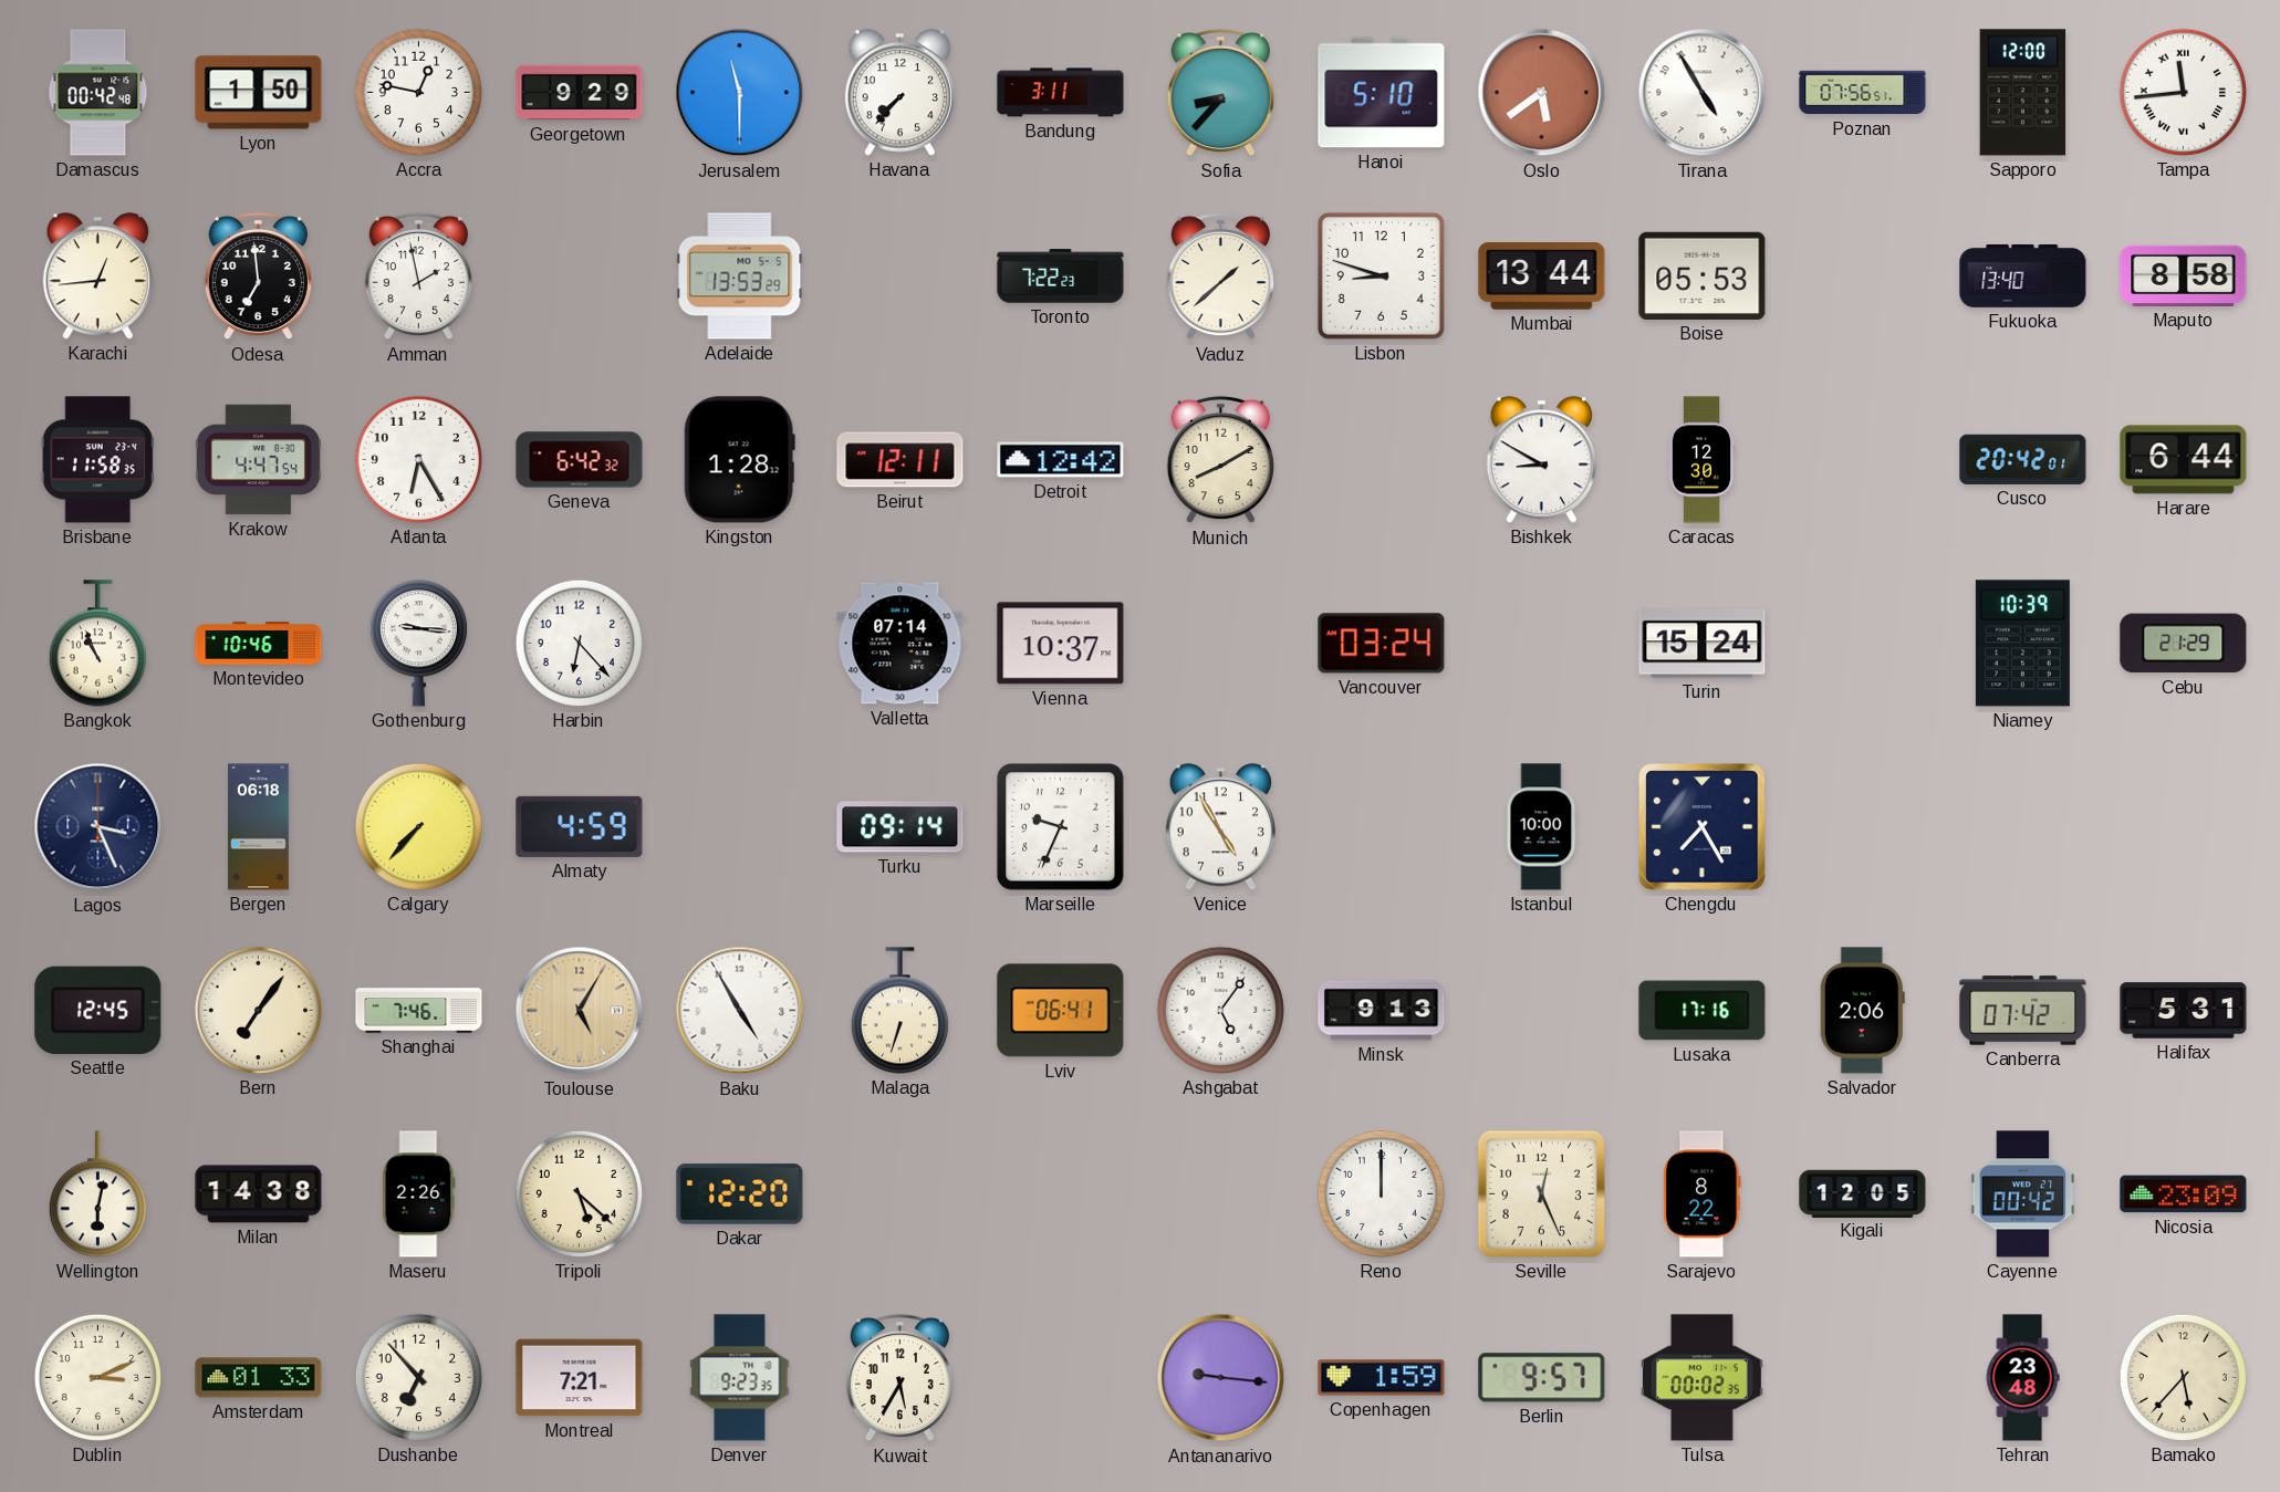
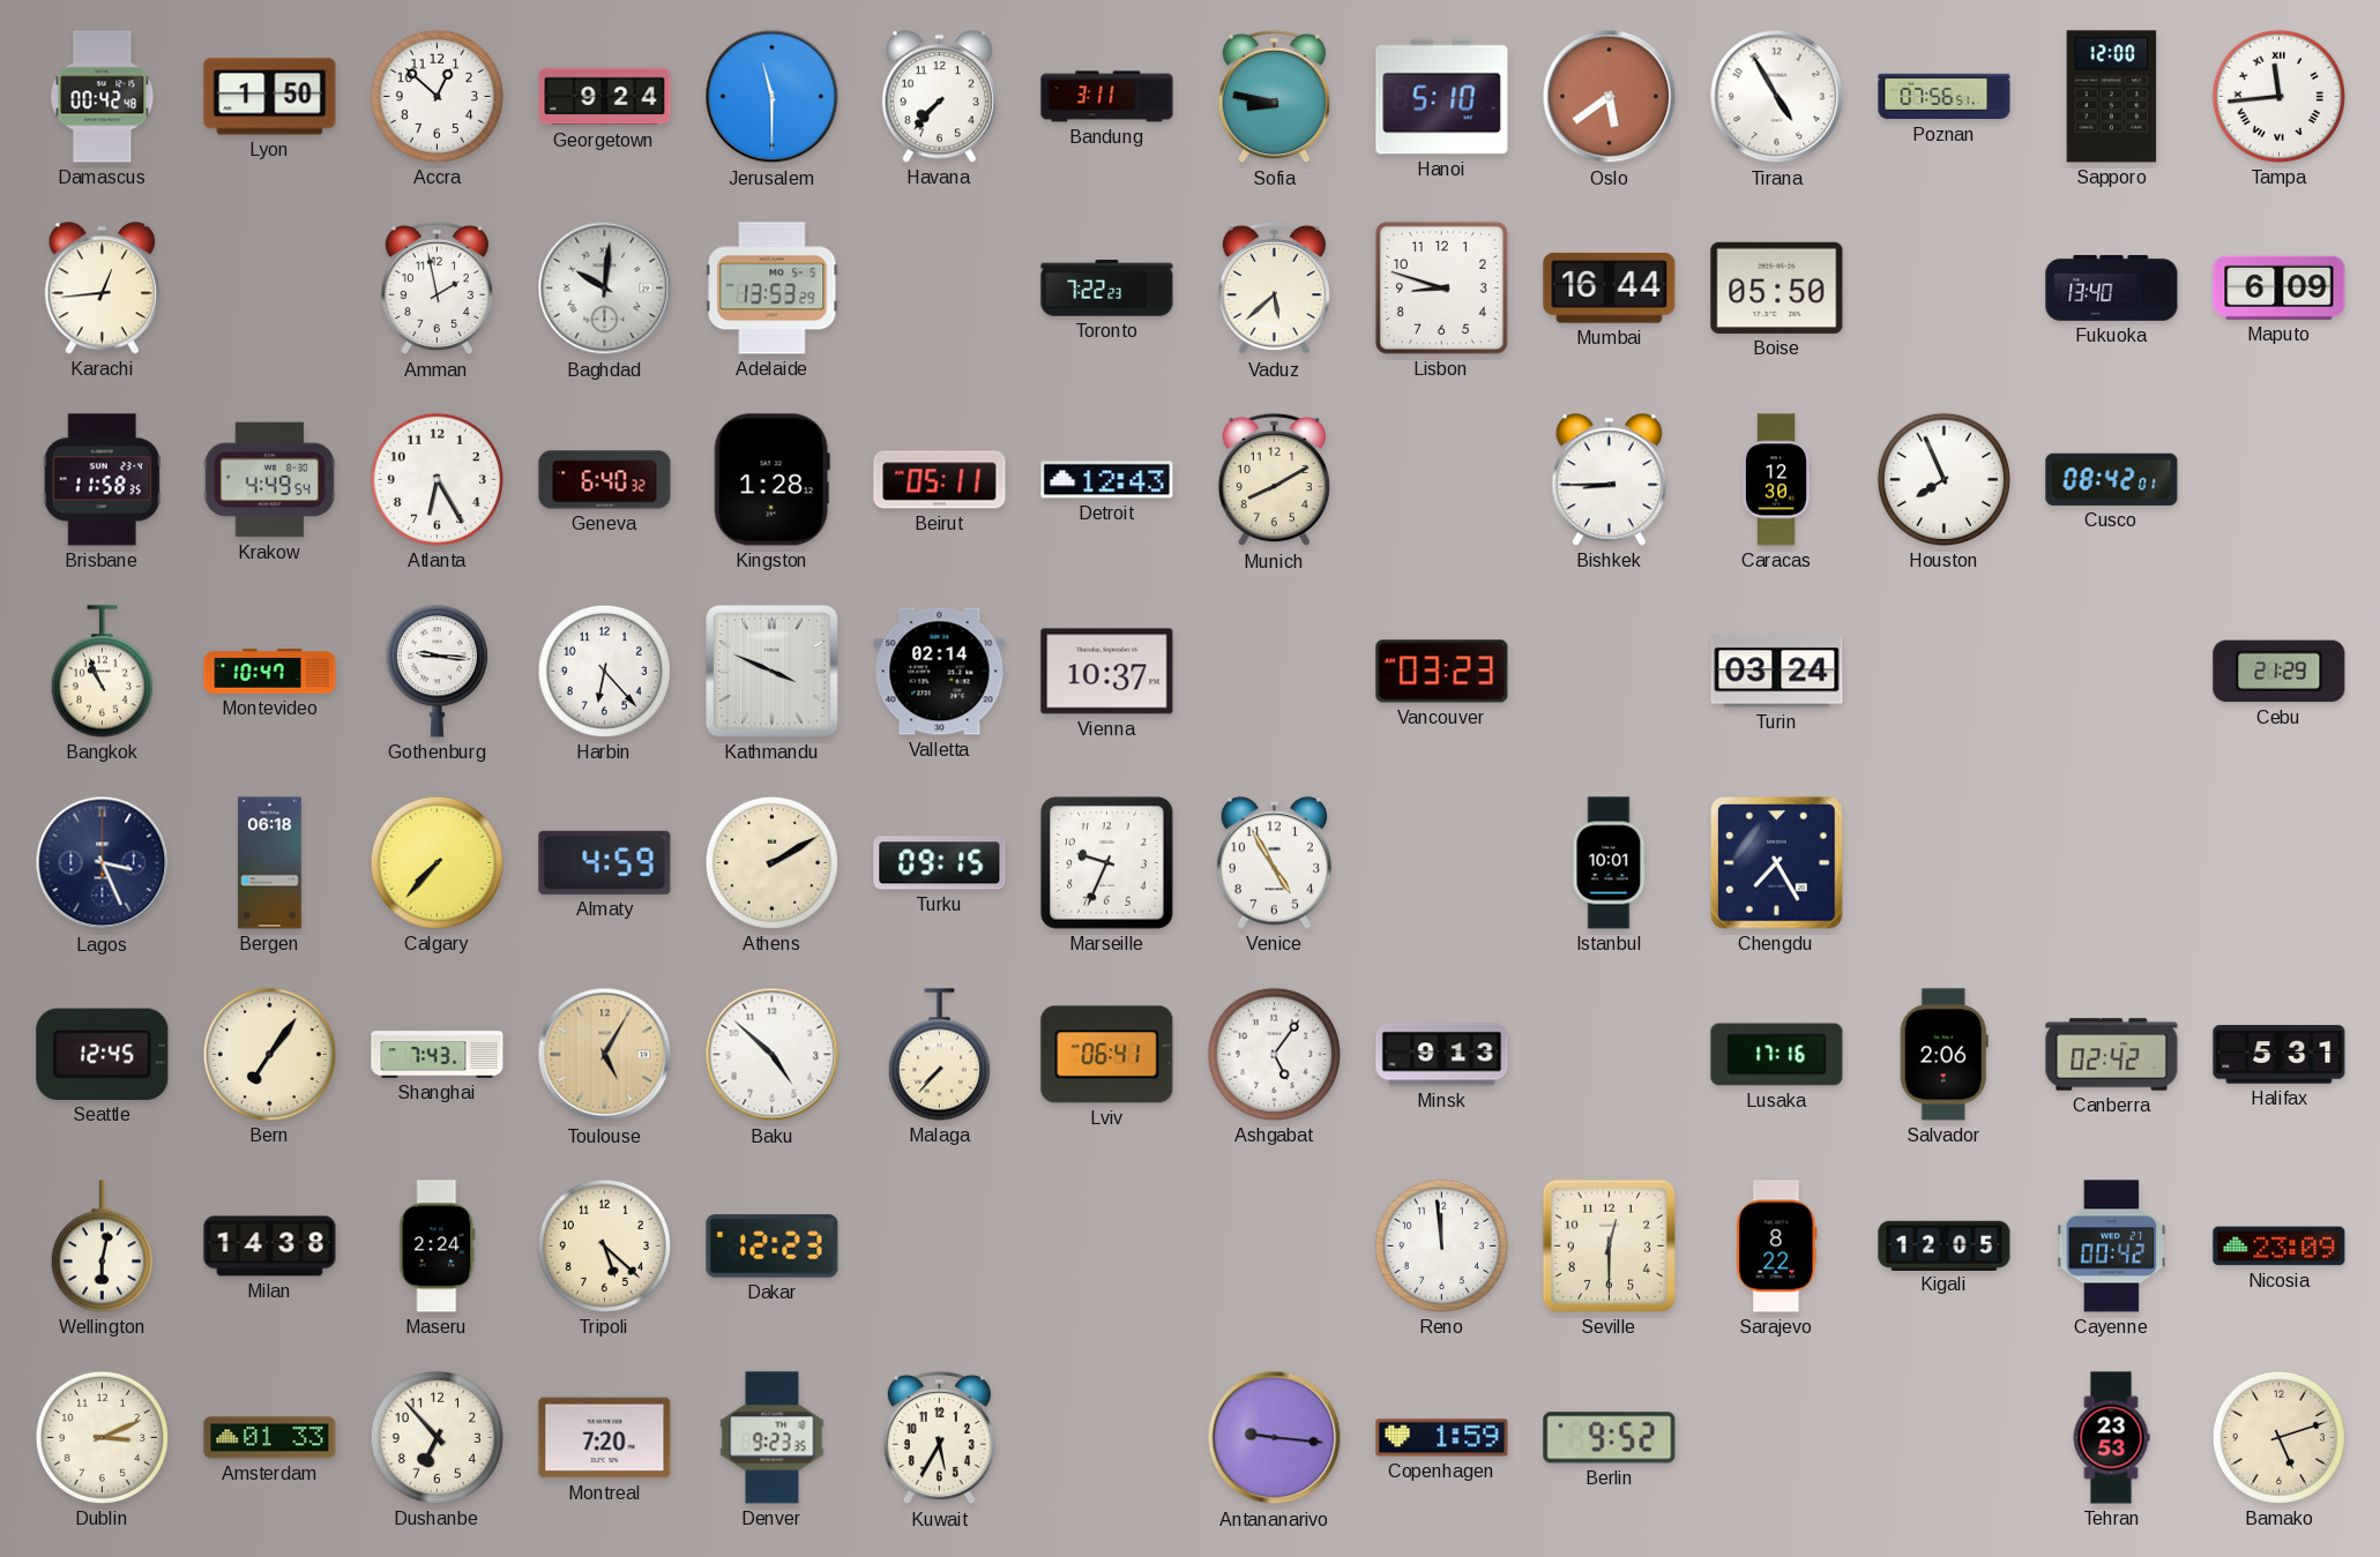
Accra: 12:47 -> 12:52 (437, 96)
Georgetown: 9:29 -> 9:24 (605, 97)
Sofia: 8:37 -> 8:47 (1274, 97)
Odesa: 6:59 -> none (258, 277)
Baghdad: none -> 10:01 (605, 289)
Vaduz: 1:38 -> 5:38 (1274, 289)
Mumbai: 13:44 -> 16:44 (1610, 289)
Boise: 05:53 -> 05:50 (1777, 287)
Maputo: 8:58 -> 6:09 (2280, 287)
Krakow: 4:47 -> 4:49 (269, 480)
Geneva: 6:42 -> 6:40 (605, 480)
Beirut: 12:11 -> 05:11 (940, 480)
Detroit: 12:42 -> 12:43 (1107, 480)
Bishkek: 8:50 -> 8:45 (1609, 480)
Houston: none -> 7:56 (1943, 479)
Cusco: 20:42 -> 08:42 (2112, 479)
Harare: 6:44 -> none (2184, 460)
Montevideo: 10:46 -> 10:47 (270, 672)
Kathmandu: none -> 3:49 (773, 672)
Valletta: 07:14 -> 02:14 (940, 672)
Vancouver: 03:24 -> 03:23 (1442, 672)
Turin: 15:24 -> 03:24 (1777, 672)
Niamey: 10:39 -> none (2022, 644)
Athens: none -> 2:10 (771, 862)
Turku: 09:14 -> 09:15 (940, 863)
Istanbul: 10:00 -> 10:01 (1610, 863)
Shanghai: 7:46 -> 7:43 (438, 1055)
Baku: 4:55 -> 4:52 (773, 1055)
Malaga: 6:33 -> 7:37 (939, 1055)
Canberra: 07:42 -> 02:42 (2112, 1055)
Maseru: 2:26 -> 2:24 (438, 1247)
Dakar: 12:20 -> 12:23 (773, 1247)
Reno: 12:00 -> 11:59 (1441, 1245)
Seville: 12:26 -> 12:30 (1609, 1245)
Montreal: 7:21 -> 7:20 (605, 1438)
Berlin: 9:57 -> 9:52 (1610, 1438)
Tulsa: 00:02 -> none (1701, 1378)
Tehran: 23:48 -> 23:53 (2111, 1438)
Bamako: 5:37 -> 5:12 (2278, 1437)
